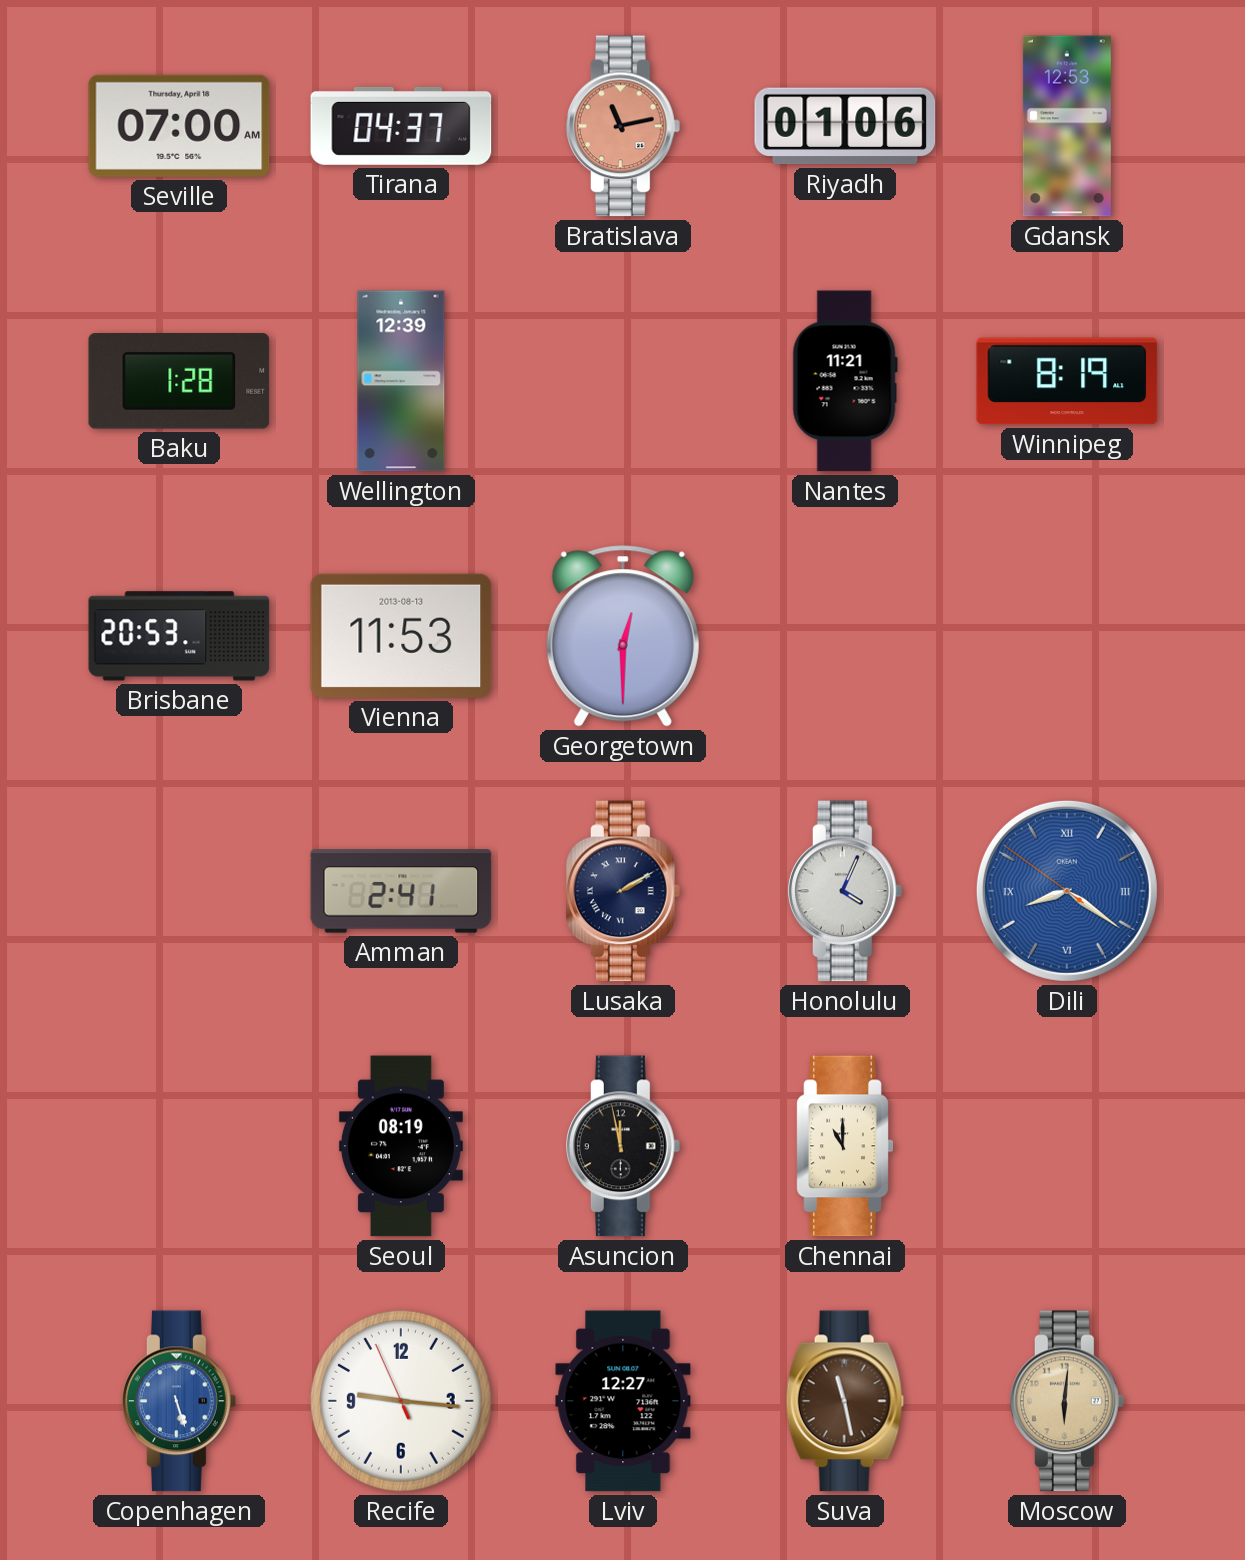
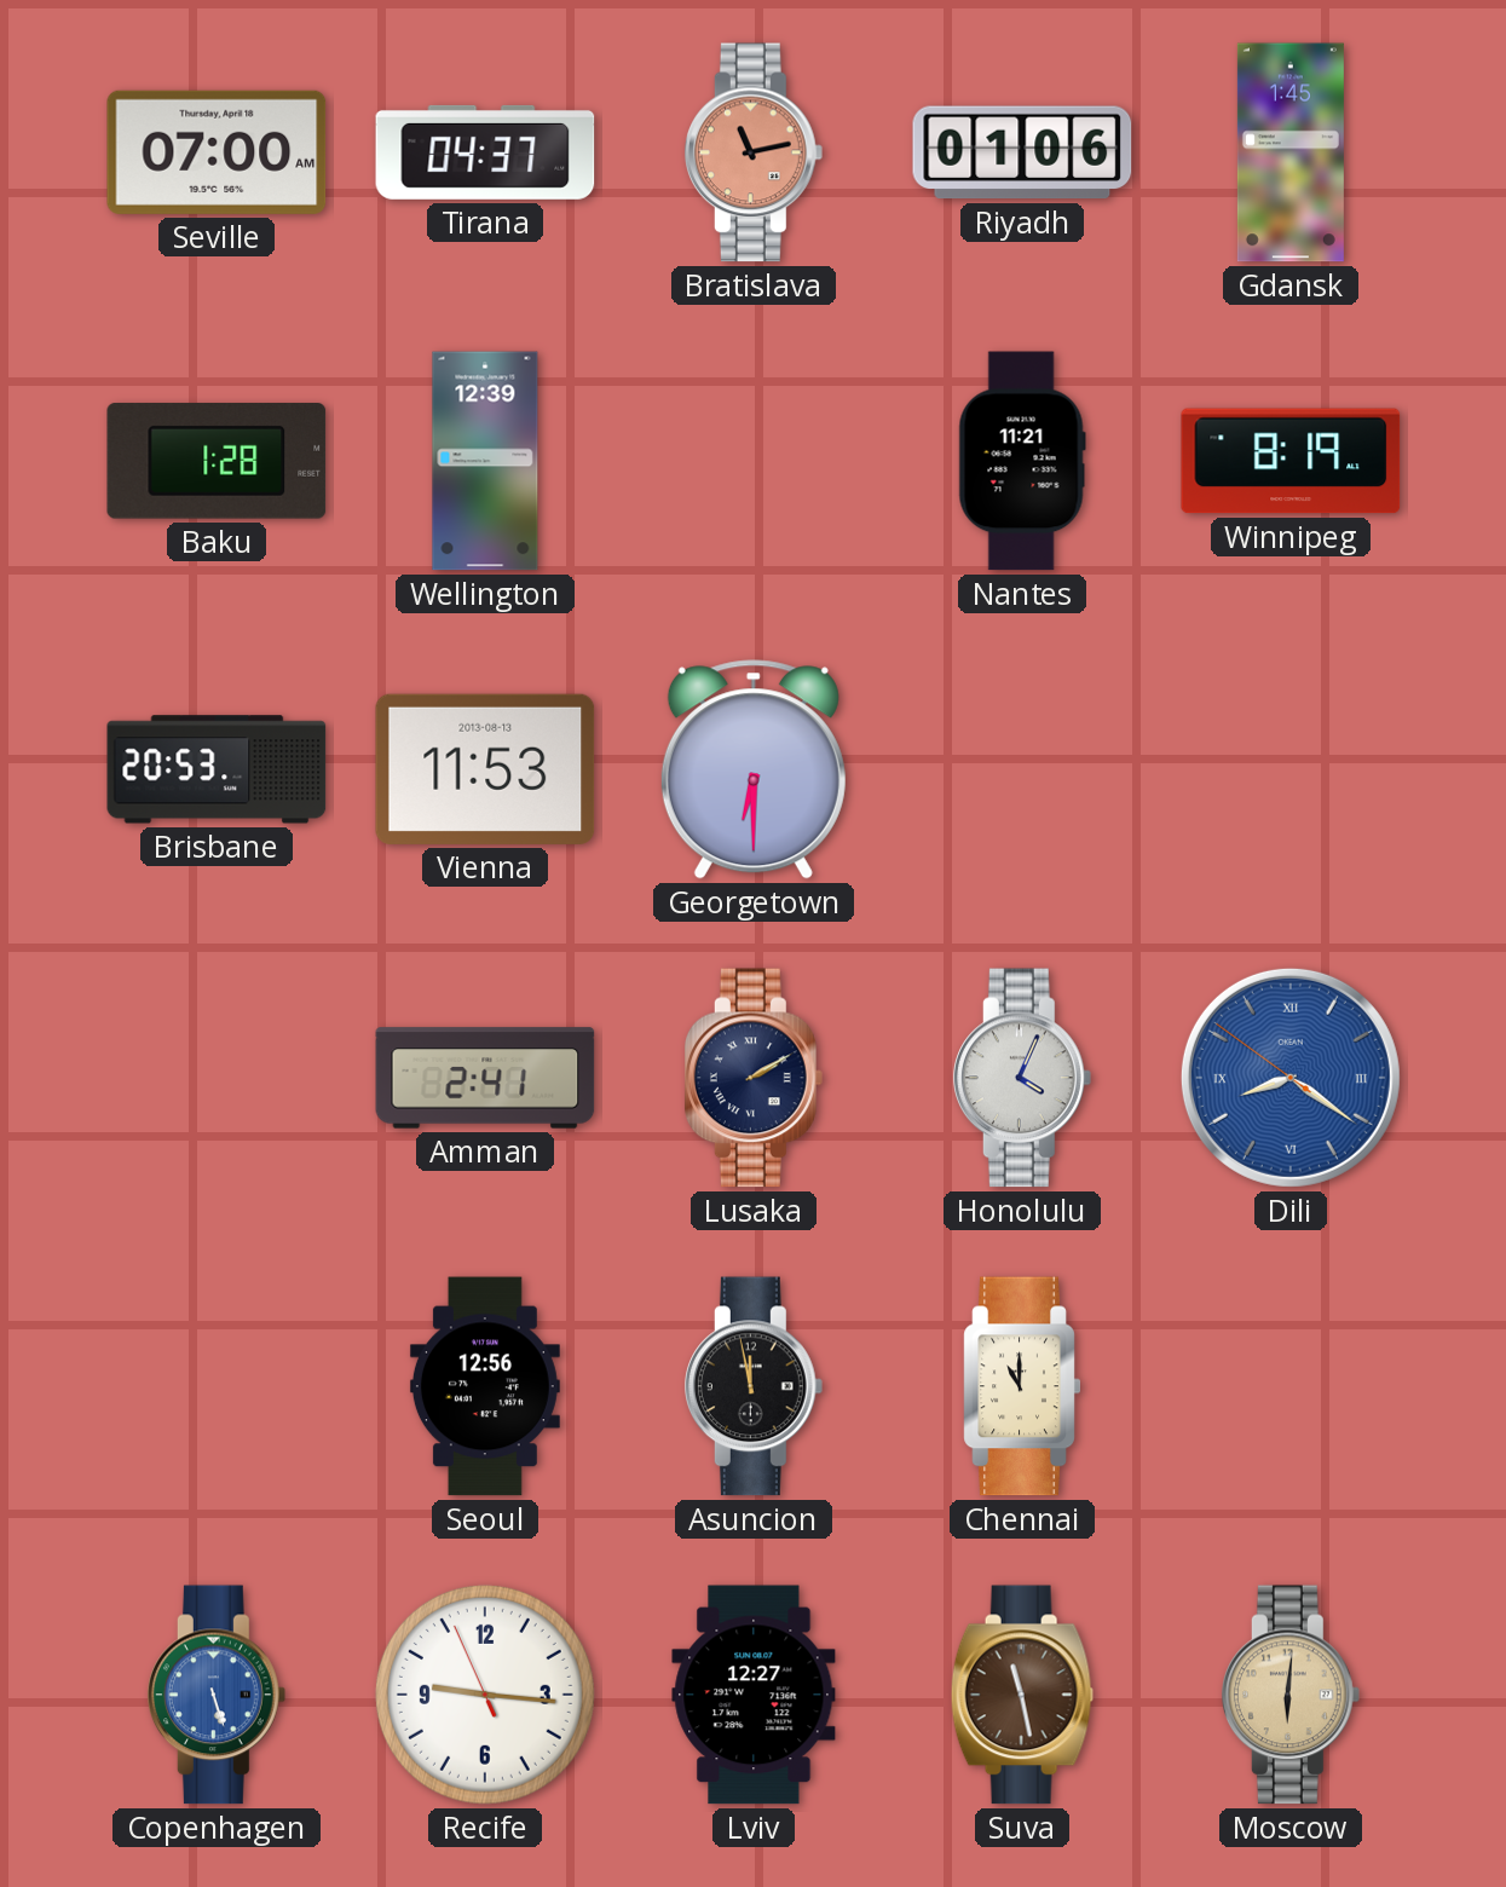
Gdansk: 12:53 -> 1:45 (1291, 152)
Georgetown: 12:30 -> 6:30 (754, 769)
Seoul: 08:19 -> 12:56 (485, 1386)
